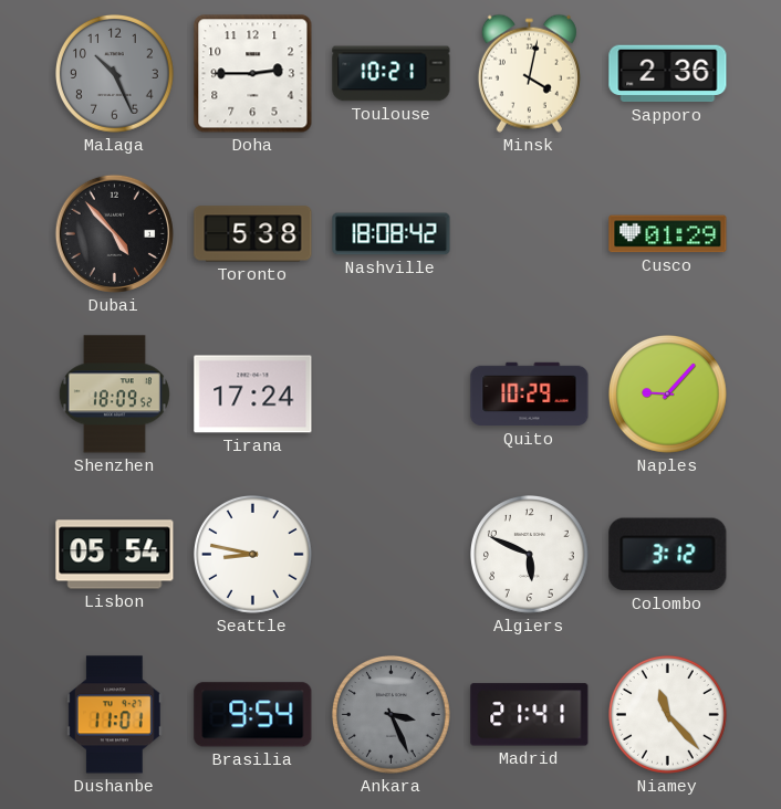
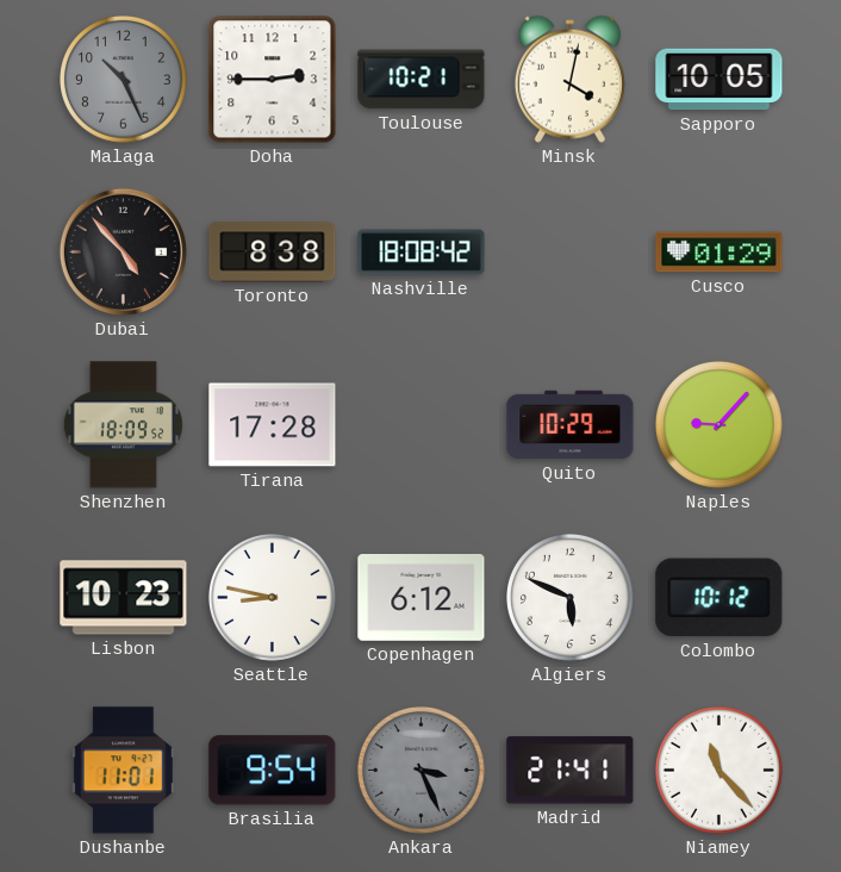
Sapporo: 2:36 -> 10:05 (719, 80)
Toronto: 5:38 -> 8:38 (273, 253)
Tirana: 17:24 -> 17:28 (273, 425)
Lisbon: 05:54 -> 10:23 (124, 598)
Copenhagen: none -> 6:12 (422, 598)
Colombo: 3:12 -> 10:12 (719, 598)
